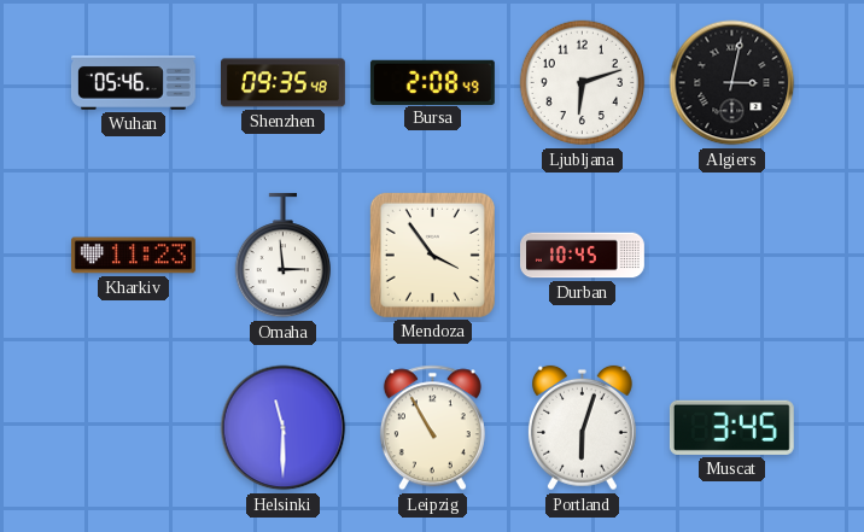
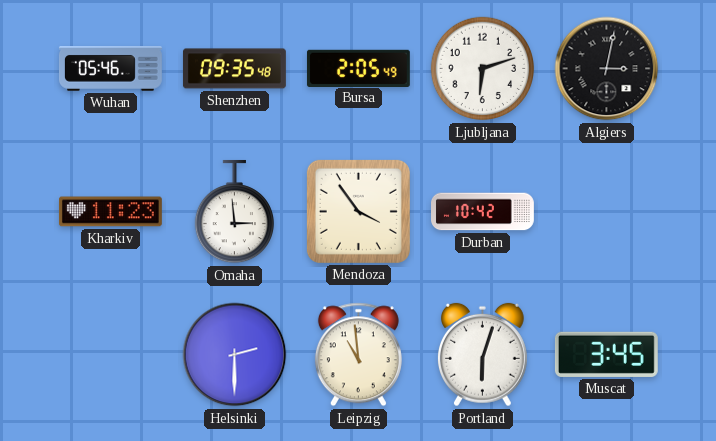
Bursa: 2:08 -> 2:05 (358, 68)
Durban: 10:45 -> 10:42 (483, 212)
Helsinki: 11:30 -> 2:30 (235, 355)
Leipzig: 10:55 -> 10:59 (358, 355)
